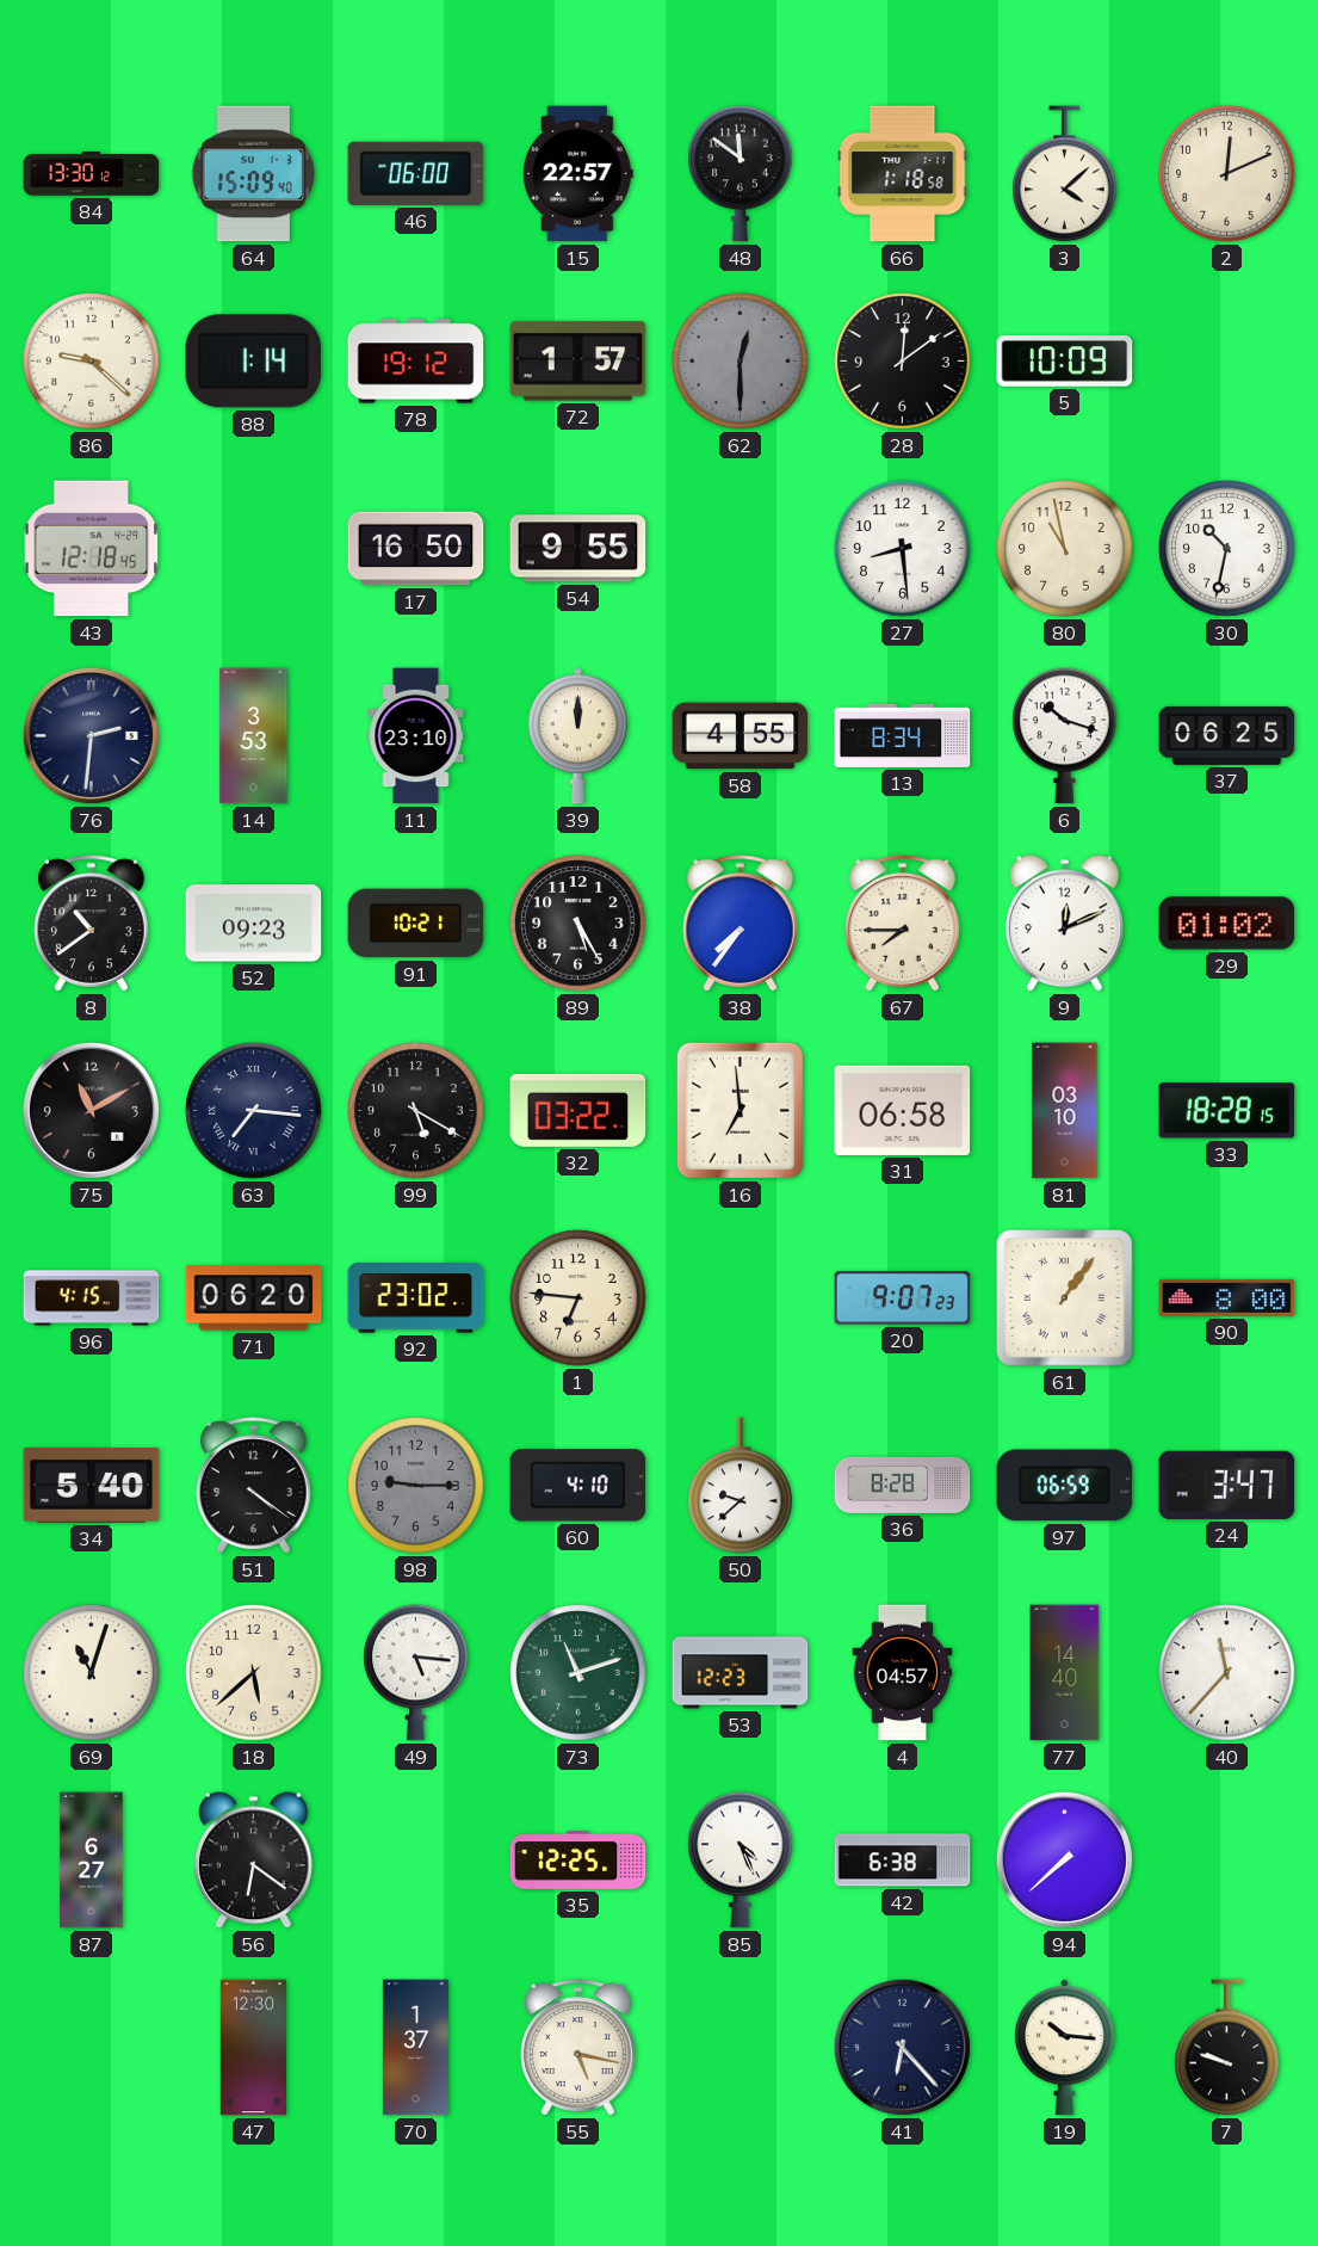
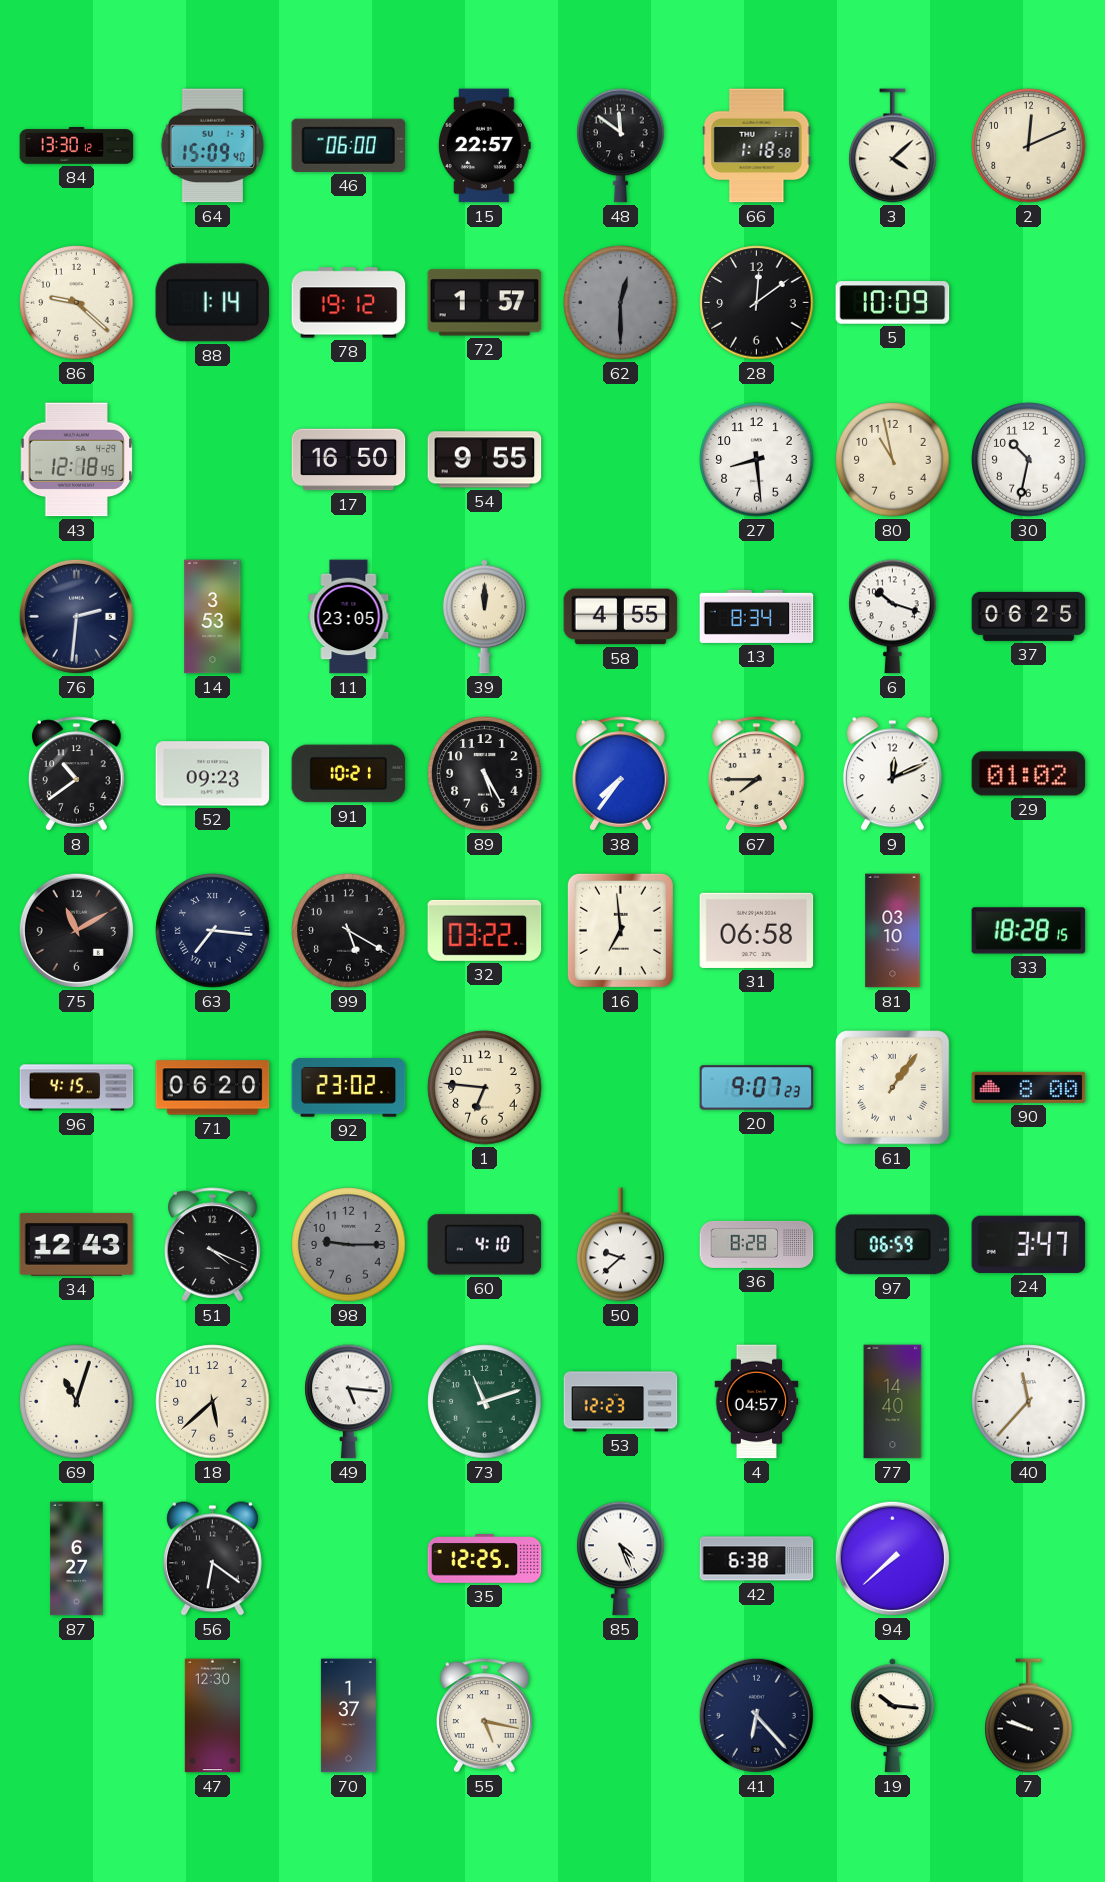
11: 23:10 -> 23:05 (349, 617)
34: 5:40 -> 12:43 (77, 1244)
51: 4:21 -> 4:19 (213, 1245)
